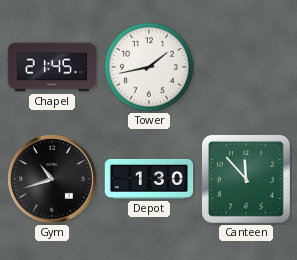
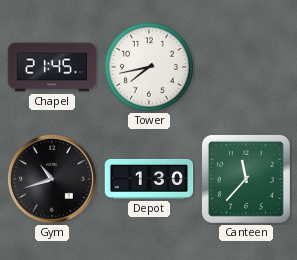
Tower: 1:43 -> 7:43 (149, 67)
Canteen: 11:53 -> 11:37 (246, 179)
